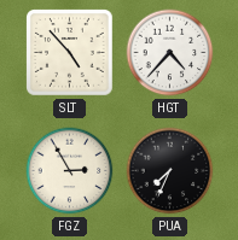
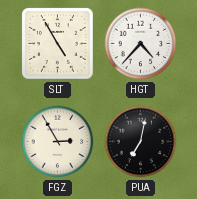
SLT: 4:53 -> 4:55 (58, 44)
PUA: 7:34 -> 7:02 (141, 142)
